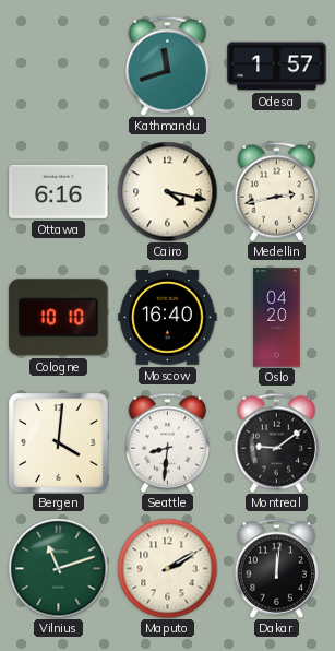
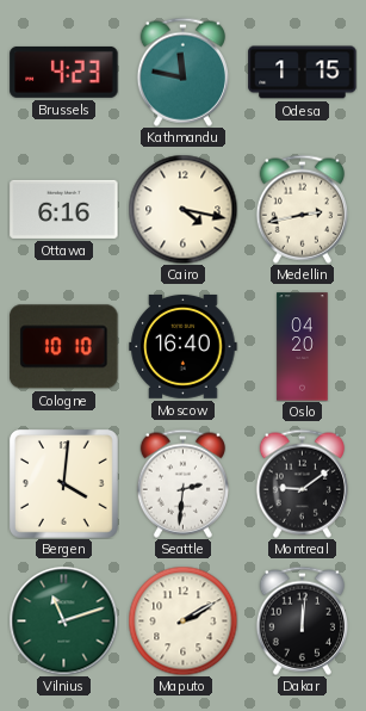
Brussels: none -> 4:23 (64, 72)
Kathmandu: 11:42 -> 11:47 (182, 72)
Odesa: 1:57 -> 1:15 (303, 73)
Seattle: 8:31 -> 2:31 (182, 483)
